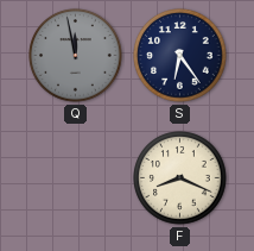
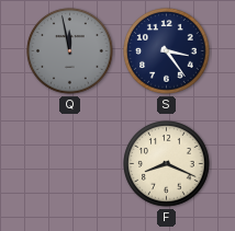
S: 6:24 -> 3:24 (167, 51)
